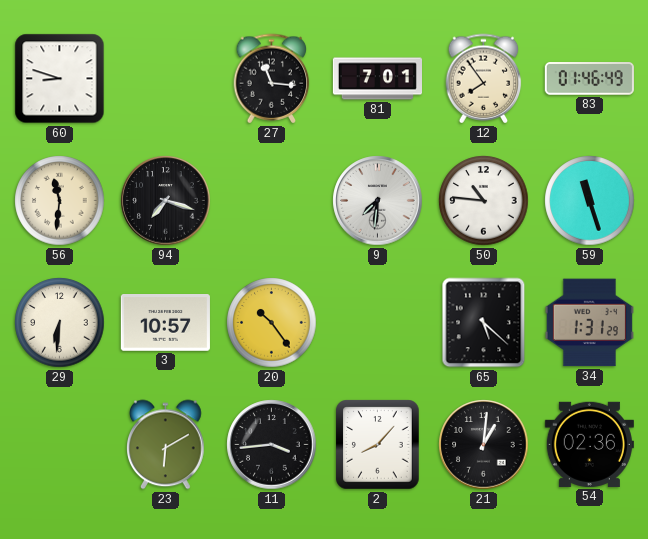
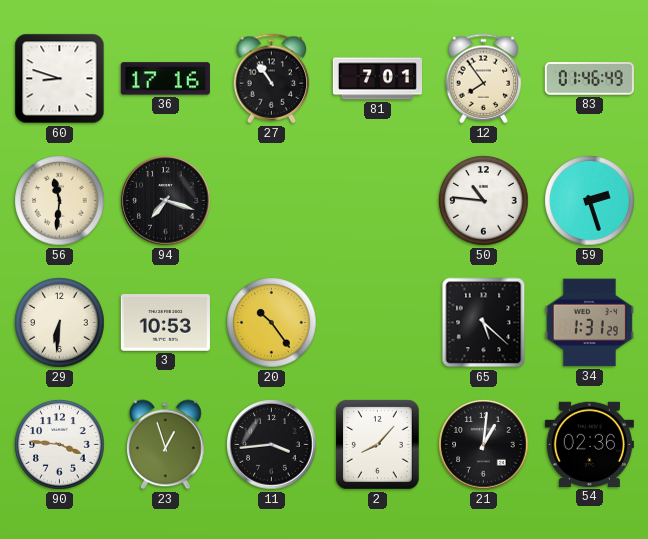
36: none -> 17:16 (165, 79)
27: 11:16 -> 10:54 (272, 79)
9: 7:31 -> none (378, 201)
59: 11:27 -> 2:27 (590, 201)
3: 10:57 -> 10:53 (165, 323)
90: none -> 3:46 (60, 445)
23: 6:10 -> 12:57 (166, 445)
